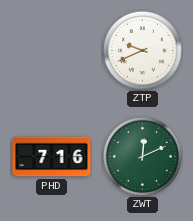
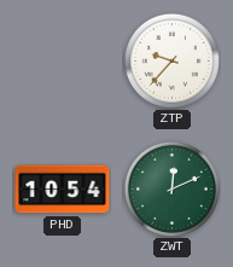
ZTP: 9:41 -> 9:37 (171, 60)
PHD: 7:16 -> 10:54 (63, 190)
